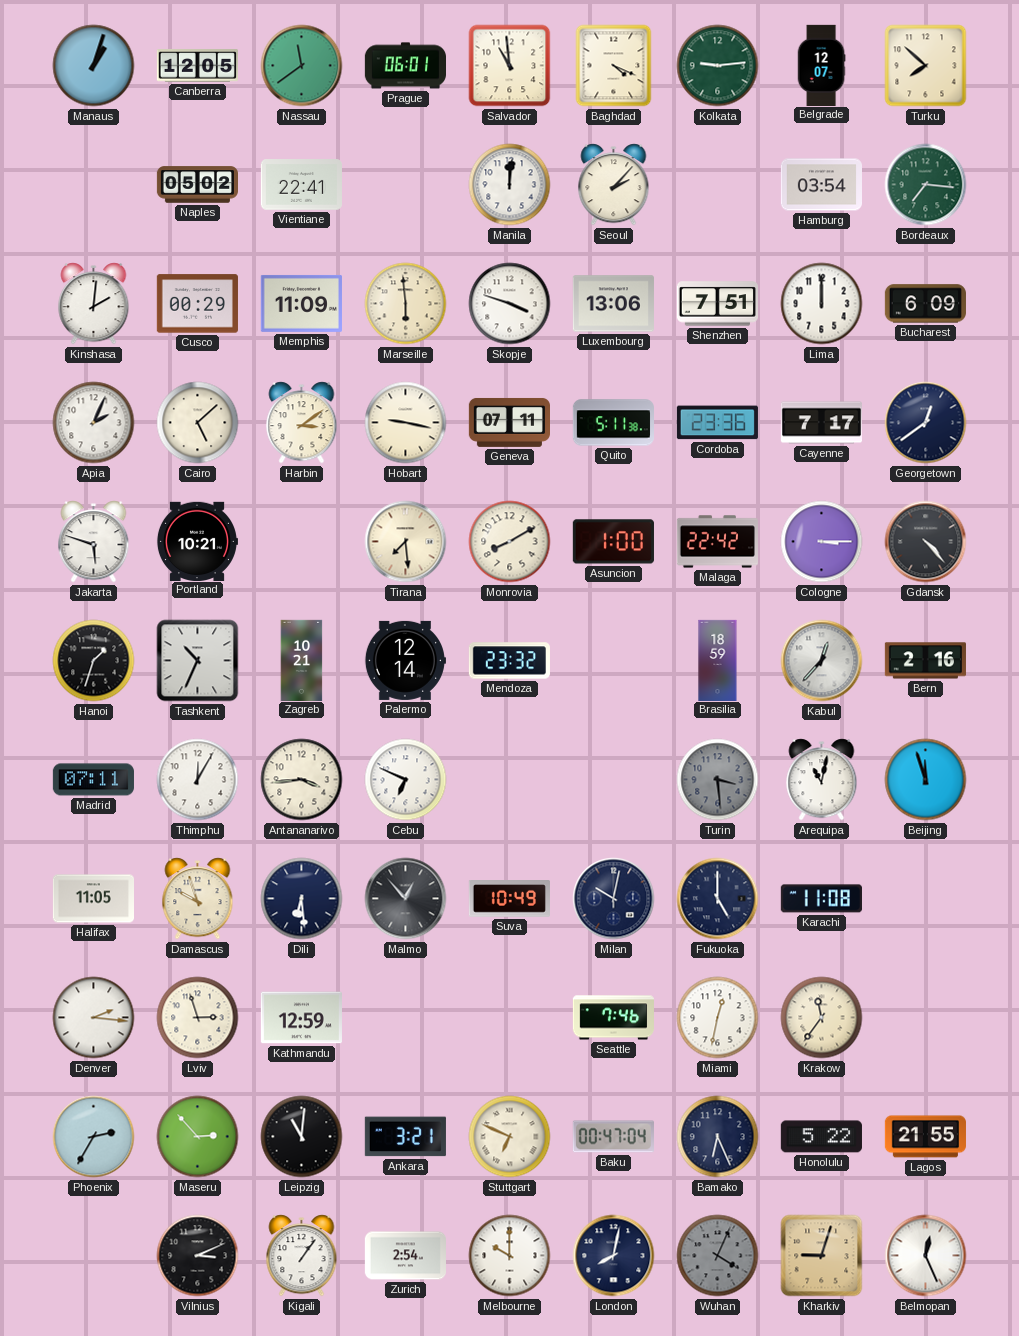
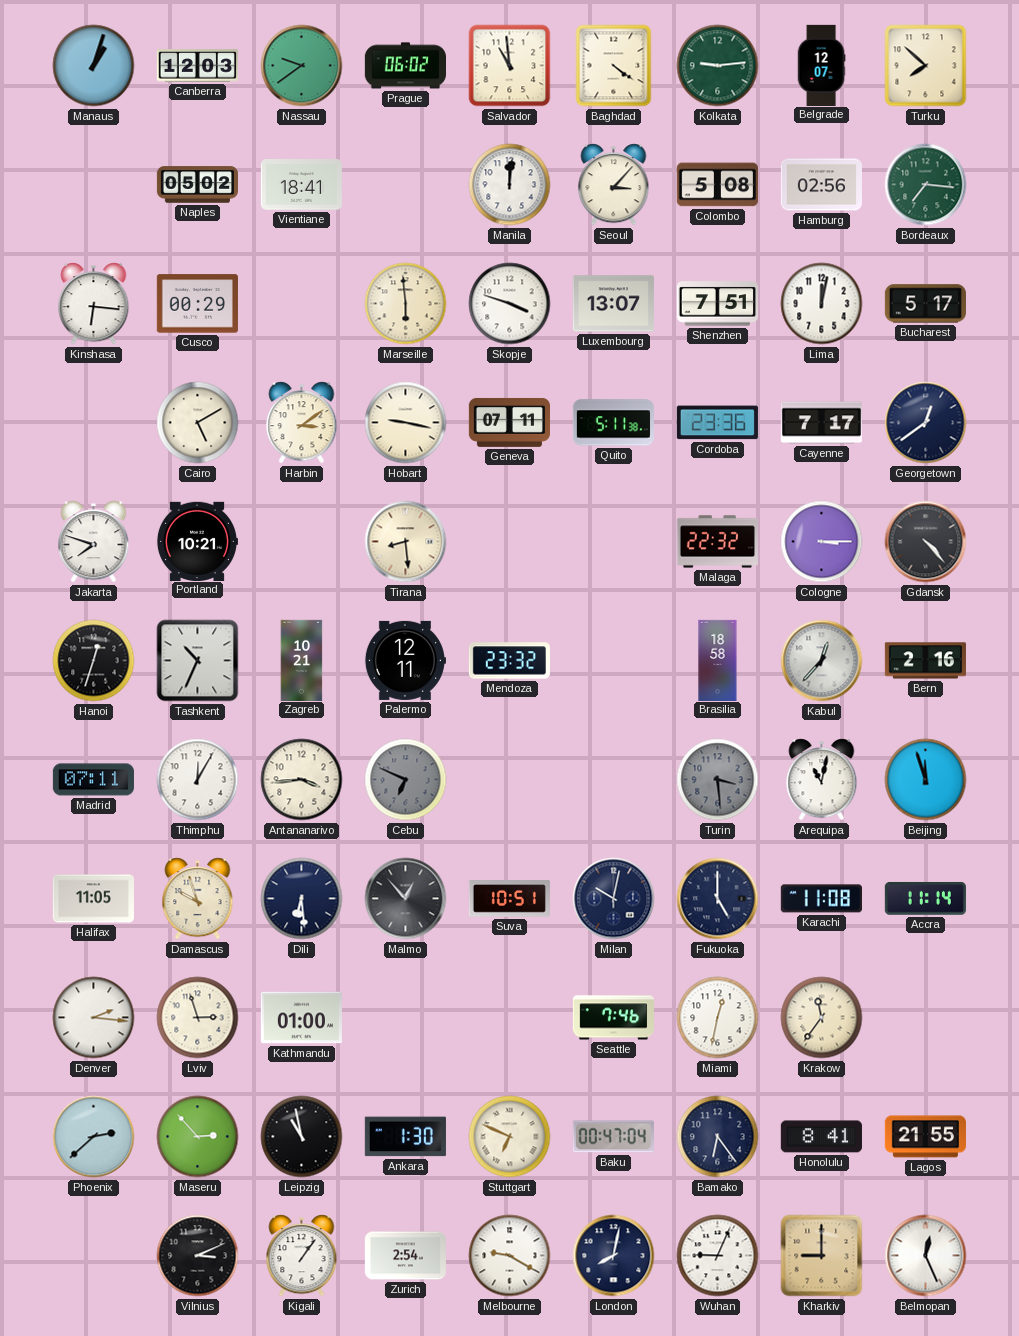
Canberra: 12:05 -> 12:03 (197, 66)
Nassau: 11:39 -> 9:39 (302, 66)
Prague: 06:01 -> 06:02 (405, 66)
Baghdad: 4:19 -> 4:21 (614, 66)
Vientiane: 22:41 -> 18:41 (301, 185)
Seoul: 2:07 -> 3:07 (614, 185)
Colombo: none -> 5:08 (717, 185)
Hamburg: 03:54 -> 02:56 (821, 185)
Kinshasa: 2:01 -> 6:16 (94, 304)
Memphis: 11:09 -> none (301, 303)
Luxembourg: 13:06 -> 13:07 (613, 304)
Lima: 12:00 -> 12:02 (822, 304)
Bucharest: 6:09 -> 5:17 (925, 304)
Apia: 2:04 -> none (94, 423)
Cairo: 5:08 -> 5:10 (198, 423)
Jakarta: 5:48 -> 7:48 (94, 542)
Tirana: 7:29 -> 8:29 (406, 542)
Monrovia: 8:10 -> none (510, 542)
Asuncion: 1:00 -> none (613, 542)
Malaga: 22:42 -> 22:32 (717, 542)
Hanoi: 1:33 -> 12:33 (94, 661)
Palermo: 12:14 -> 12:11 (405, 660)
Brasilia: 18:59 -> 18:58 (718, 660)
Cebu dial: white -> grey (406, 780)
Suva: 10:49 -> 10:51 (509, 899)
Accra: none -> 11:14 (925, 898)
Kathmandu: 12:59 -> 01:00 (301, 1018)
Phoenix: 2:35 -> 2:38 (94, 1137)
Leipzig: 11:01 -> 10:58 (302, 1137)
Ankara: 3:21 -> 1:30 (405, 1137)
Bamako: 6:26 -> 6:24 (718, 1137)
Honolulu: 5:22 -> 8:41 (821, 1137)
Melbourne: 10:00 -> 9:20 (510, 1256)
Wuhan: 4:04 -> 9:04 (718, 1256)
Wuhan dial: grey -> white (718, 1256)
Kharkiv: 9:03 -> 9:00 (822, 1256)
